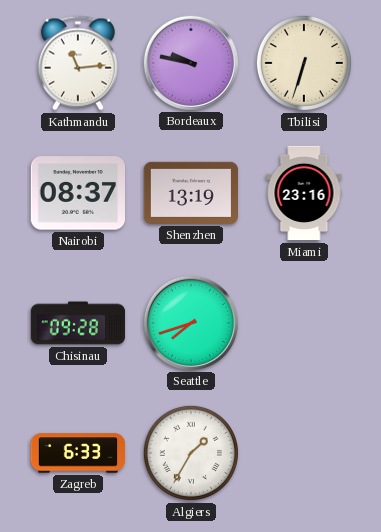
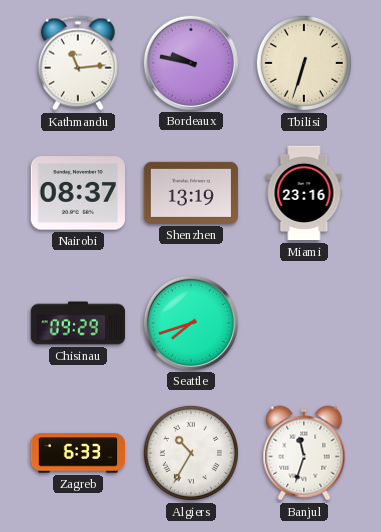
Chisinau: 09:28 -> 09:29 (78, 323)
Algiers: 1:35 -> 10:35 (191, 453)
Banjul: none -> 11:33 (304, 453)
